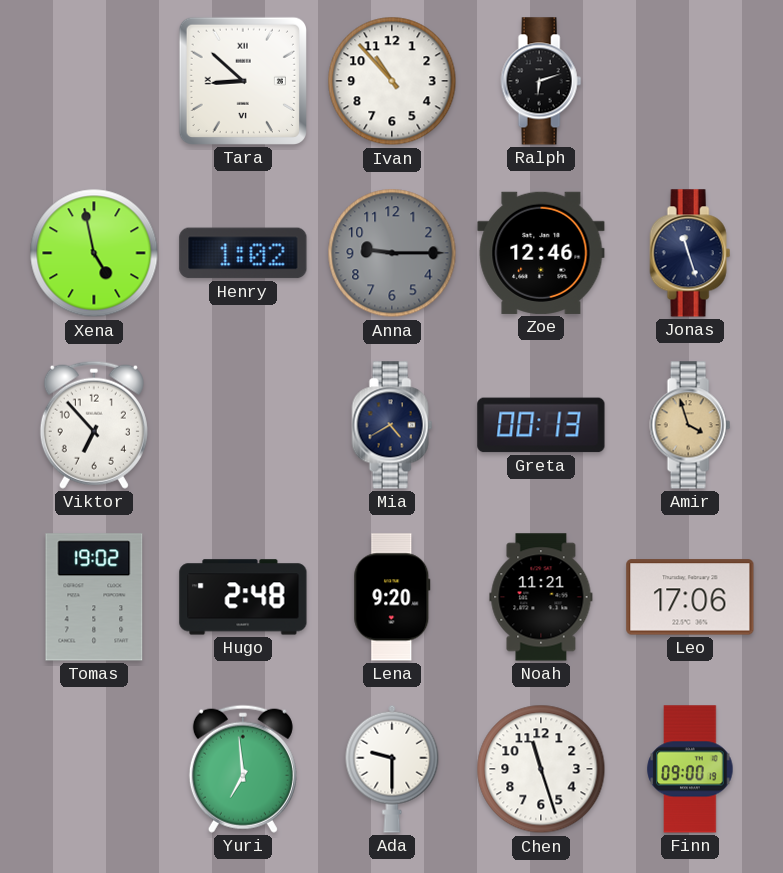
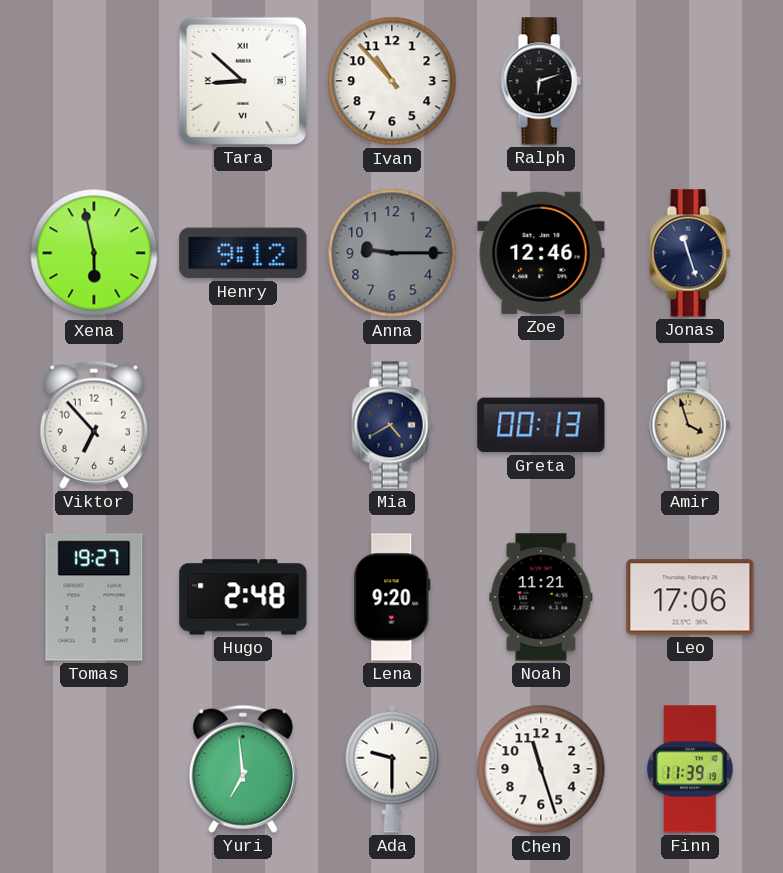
Xena: 4:58 -> 5:58 (94, 253)
Henry: 1:02 -> 9:12 (243, 253)
Tomas: 19:02 -> 19:27 (94, 597)
Finn: 09:00 -> 11:39 (690, 769)
